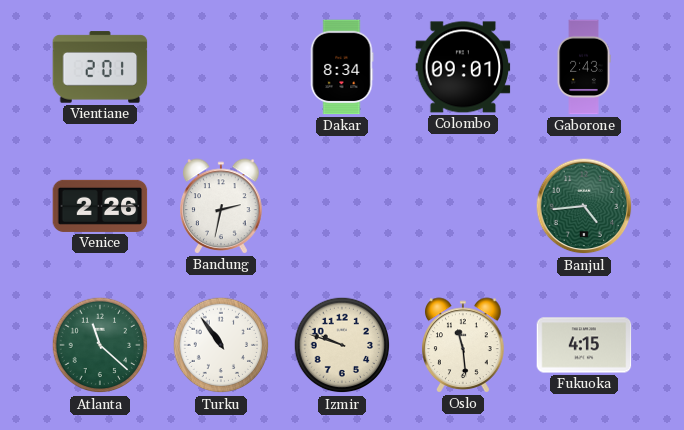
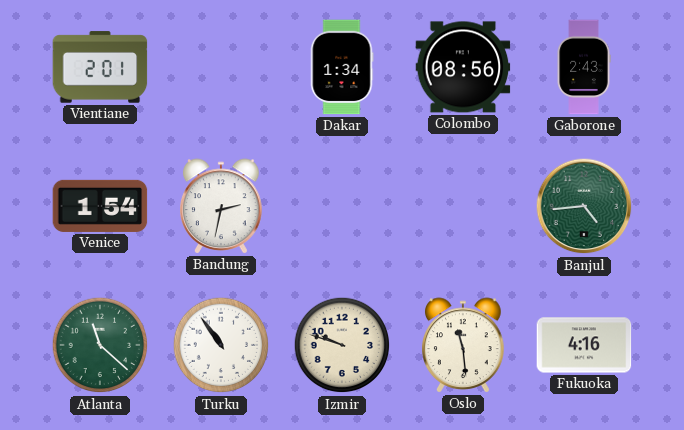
Dakar: 8:34 -> 1:34 (342, 67)
Colombo: 09:01 -> 08:56 (463, 67)
Venice: 2:26 -> 1:54 (100, 206)
Fukuoka: 4:15 -> 4:16 (584, 345)
